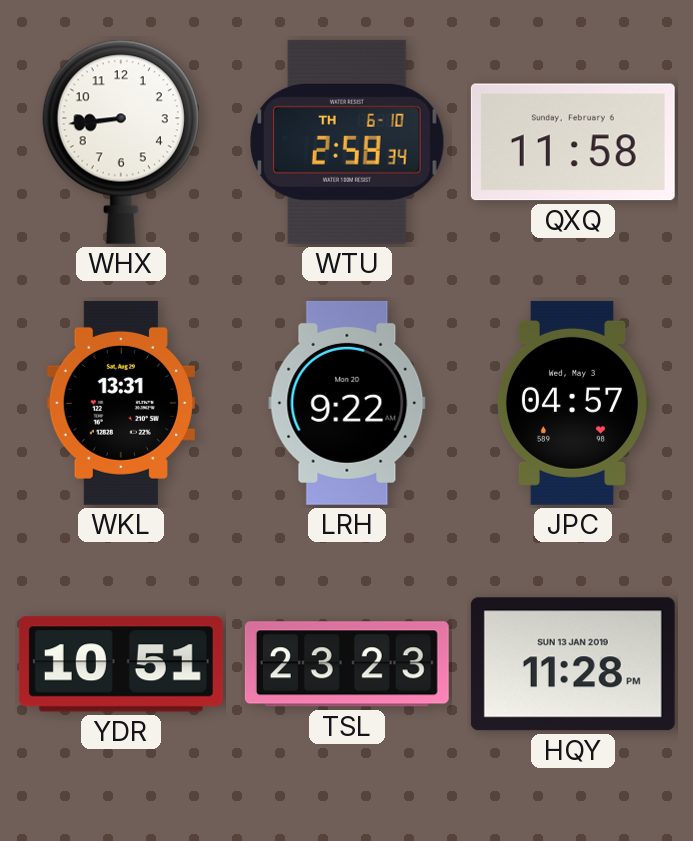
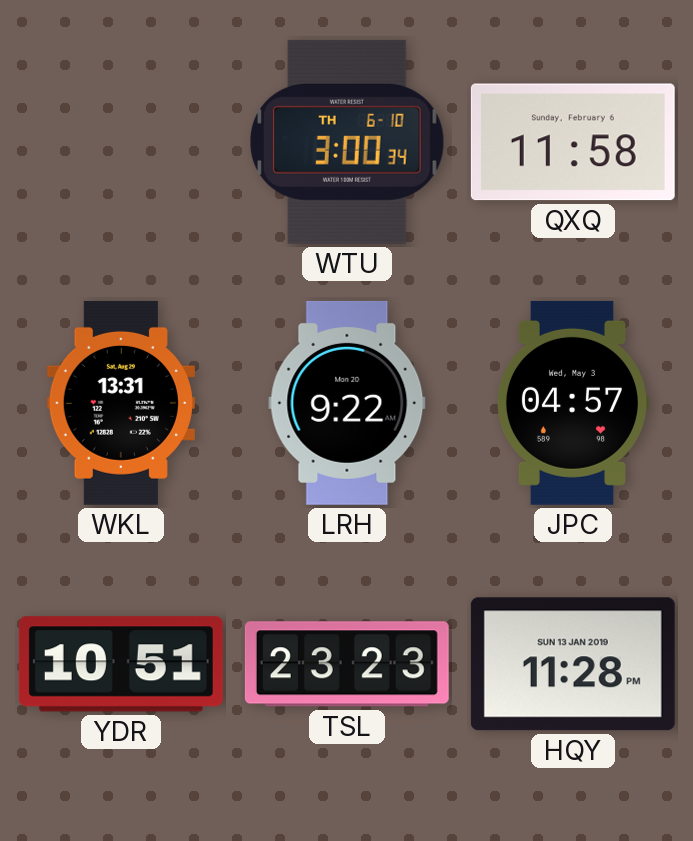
WHX: 8:44 -> none (121, 142)
WTU: 2:58 -> 3:00 (347, 142)
